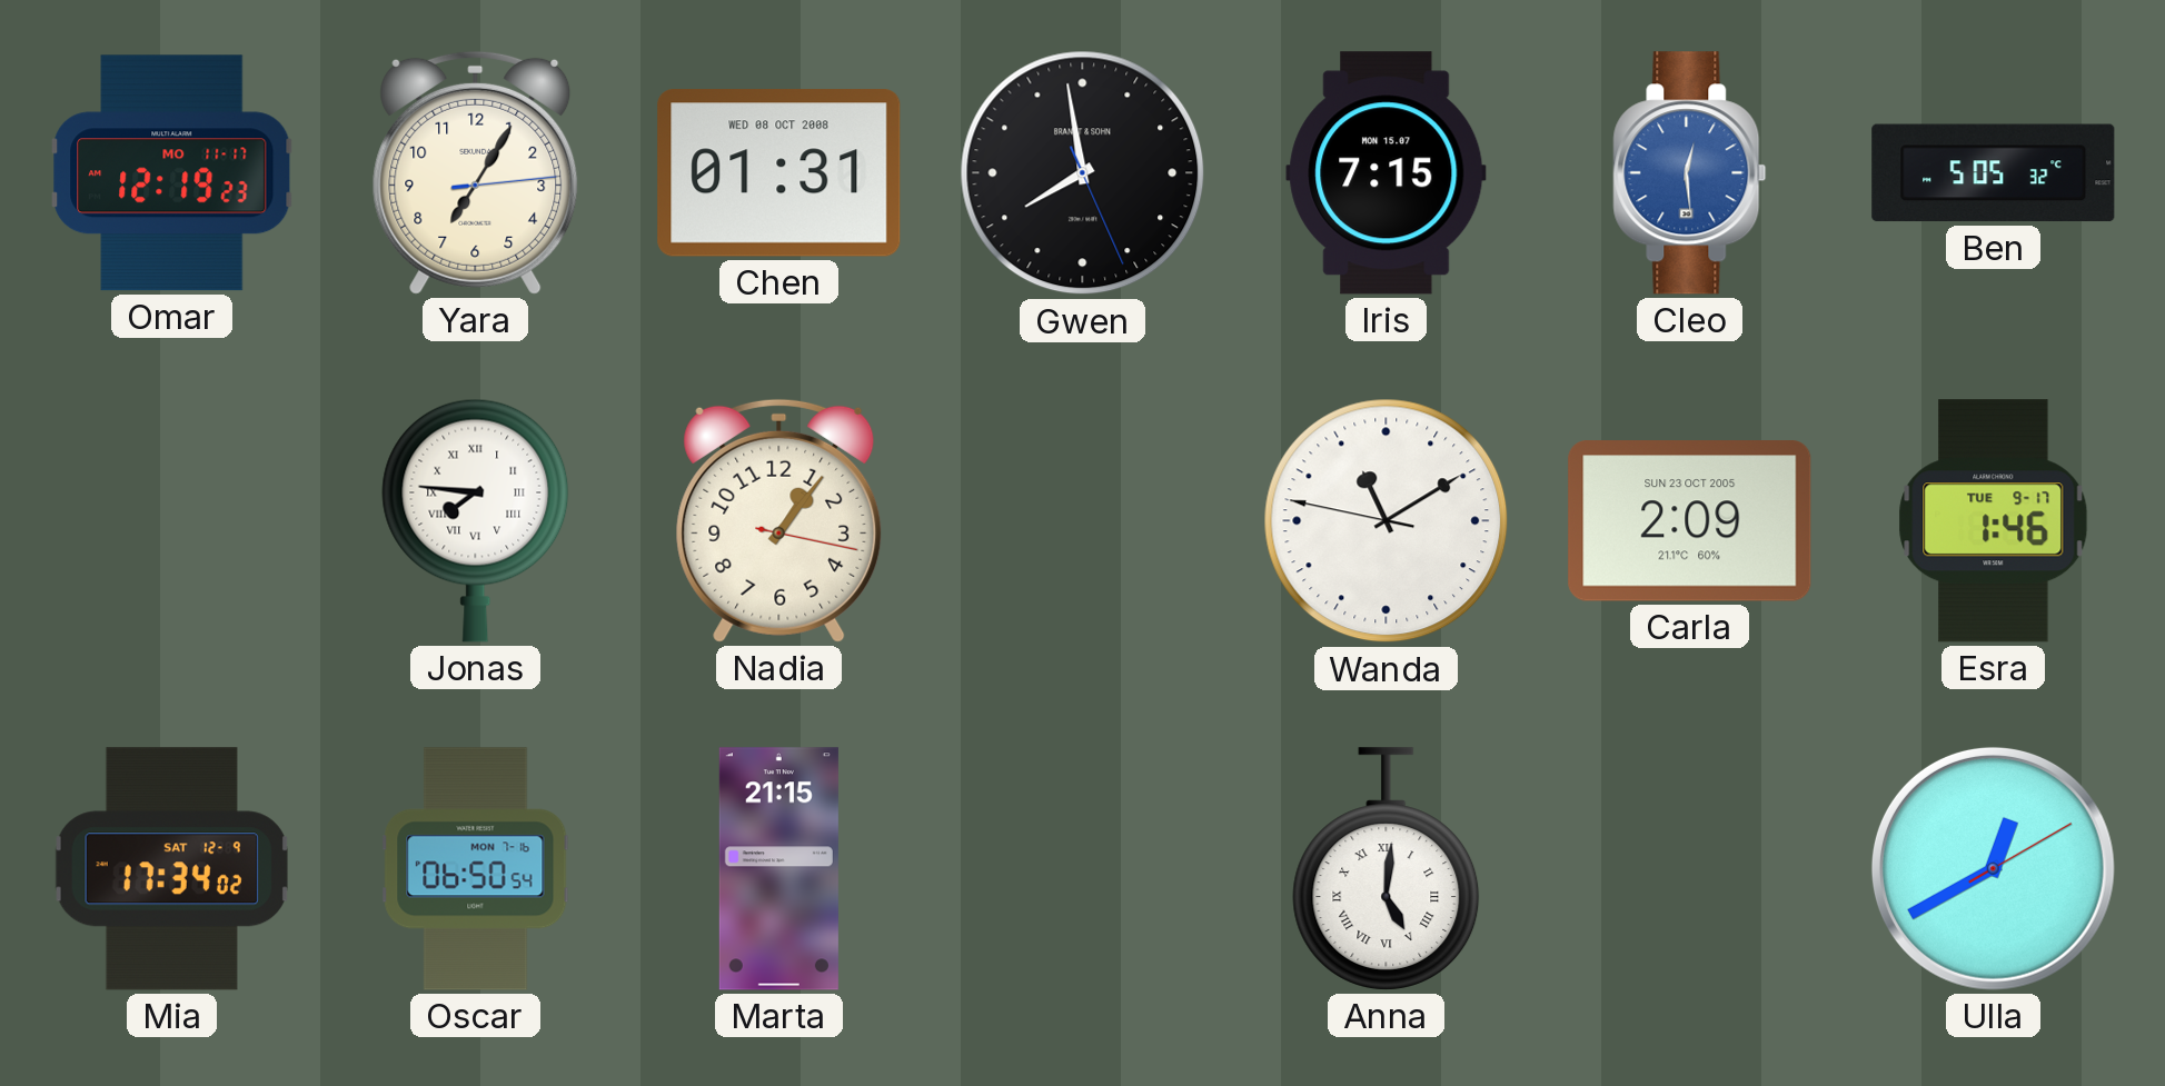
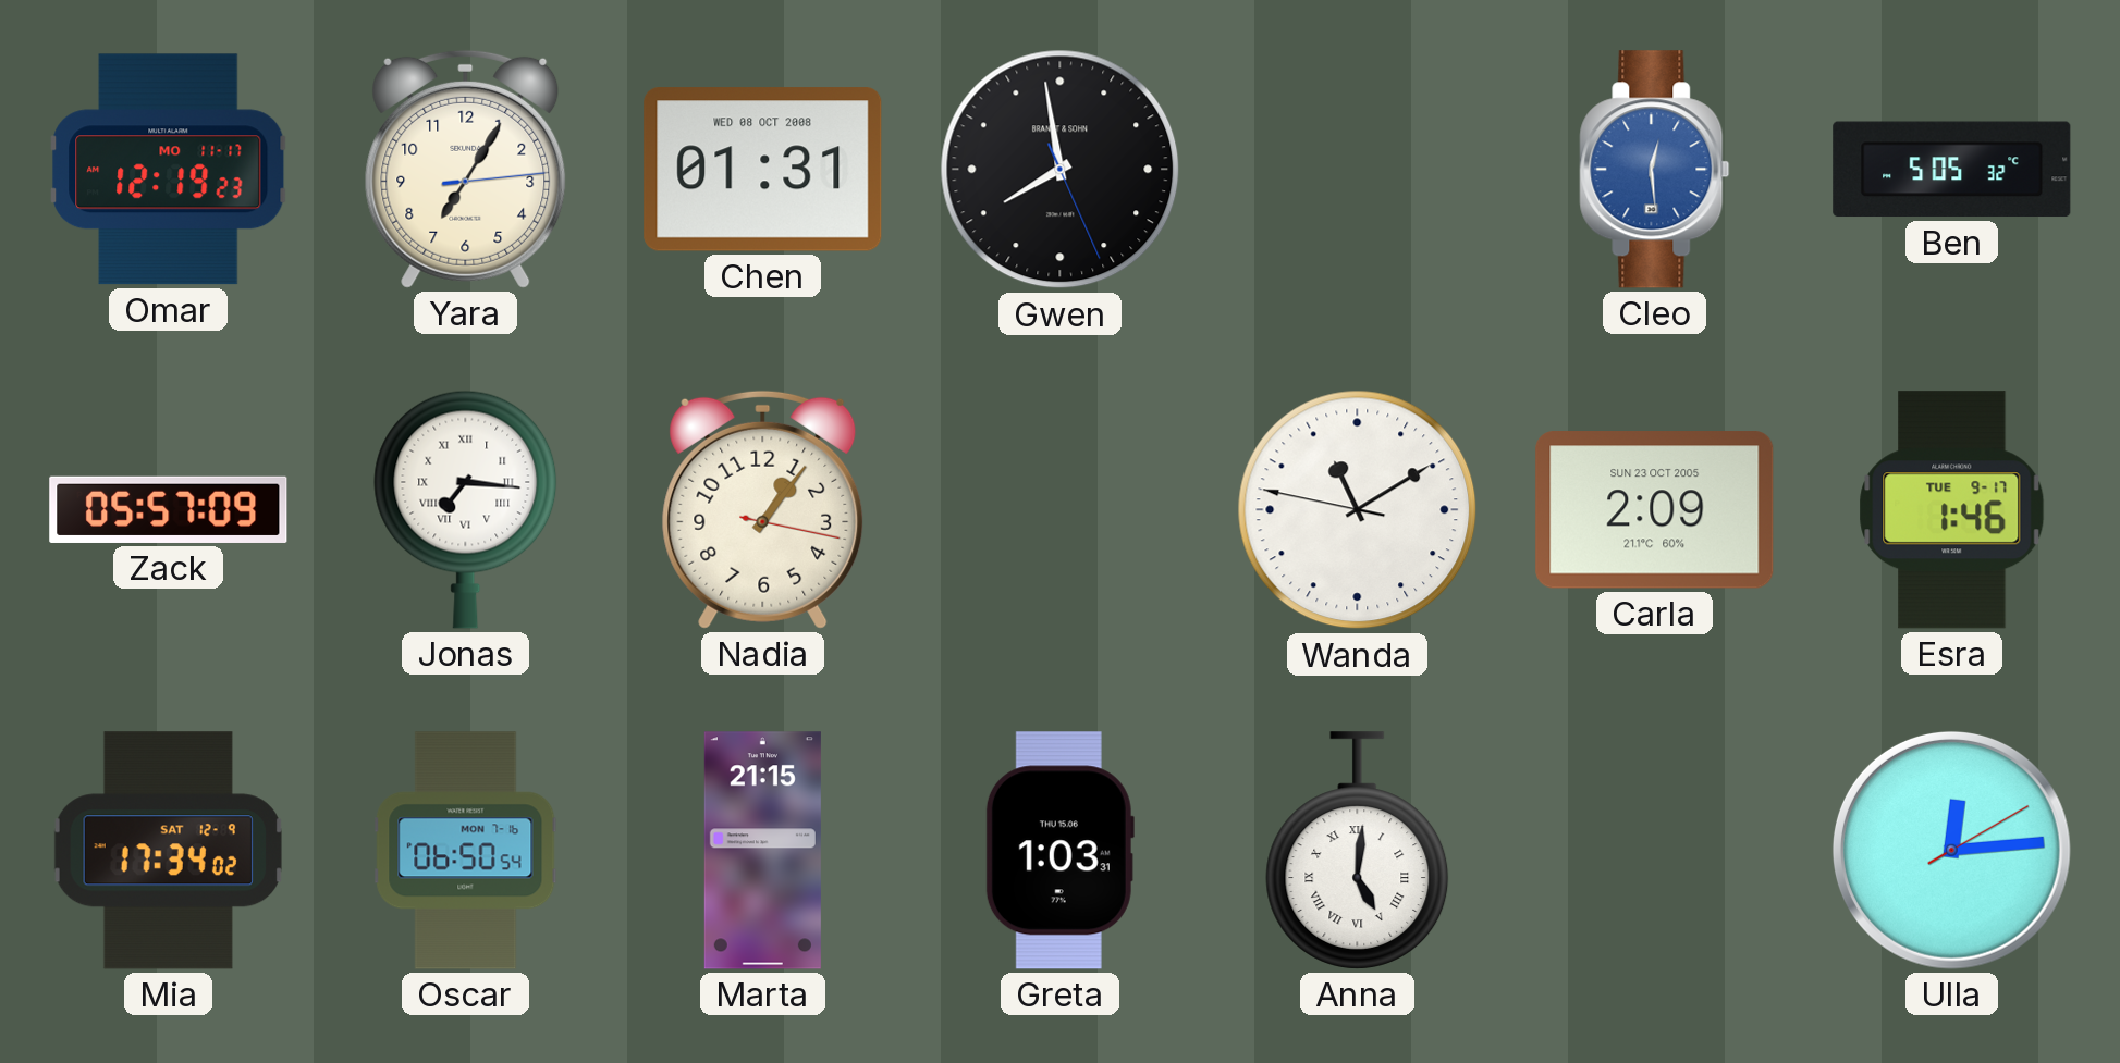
Iris: 7:15 -> none (1387, 173)
Zack: none -> 05:57 (169, 509)
Jonas: 7:46 -> 7:16 (466, 509)
Greta: none -> 1:03 (1059, 851)
Ulla: 12:40 -> 12:14 (1951, 850)
